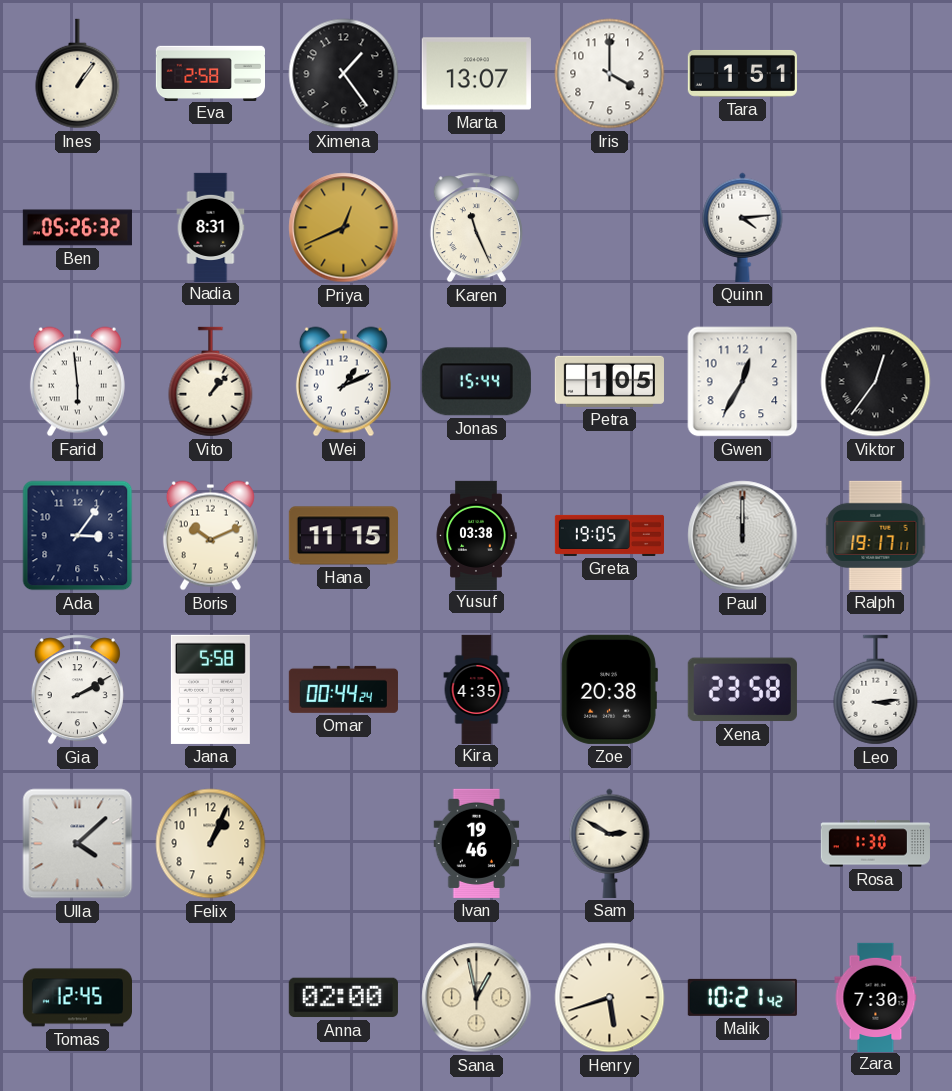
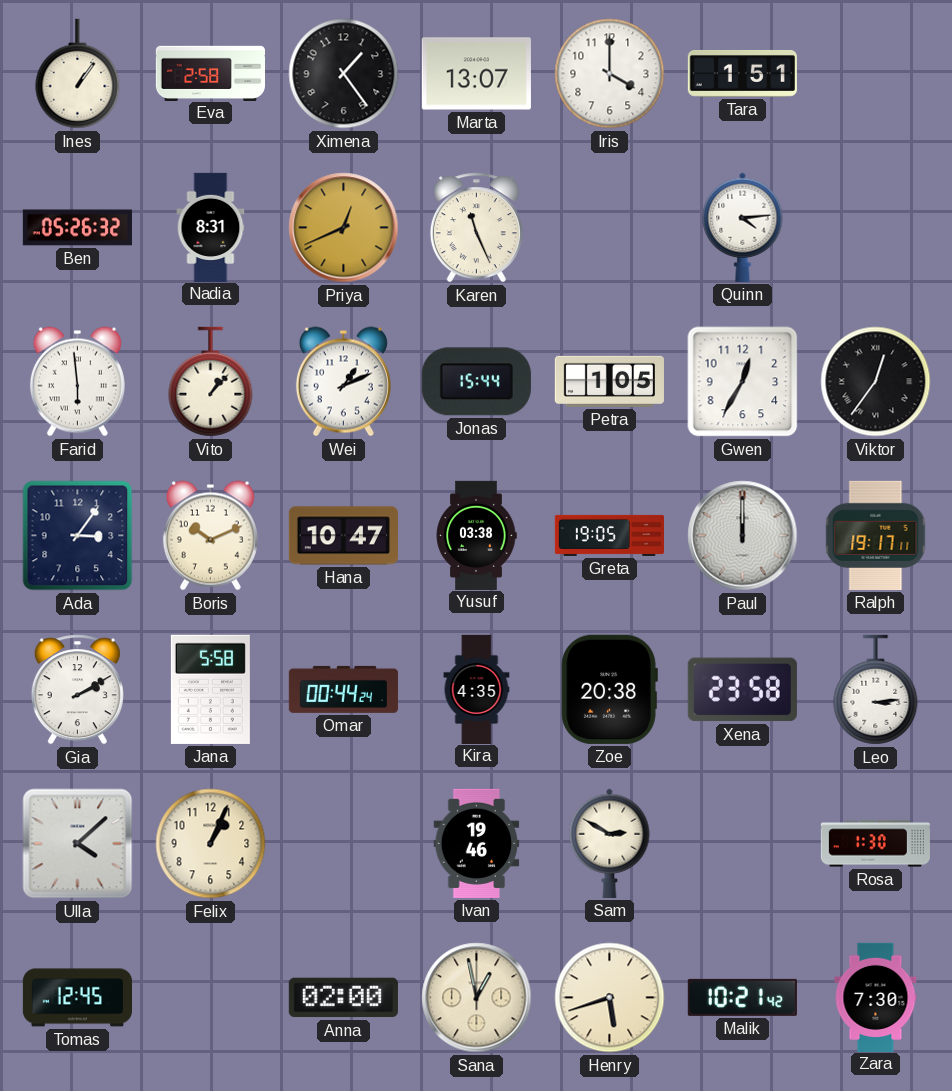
Hana: 11:15 -> 10:47 (343, 536)
